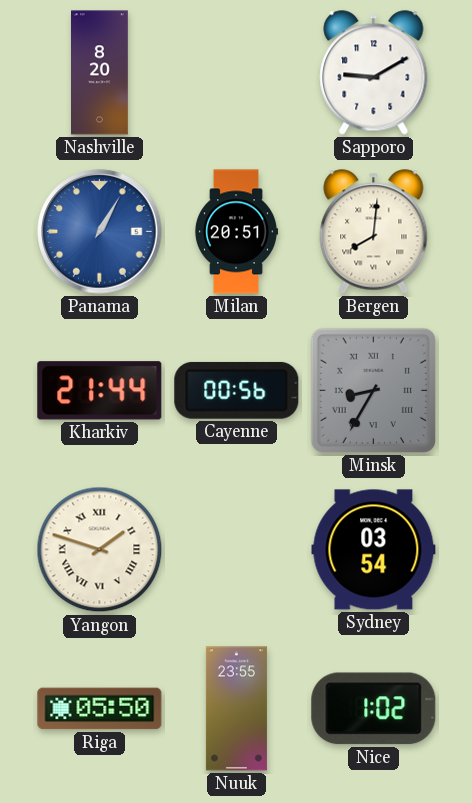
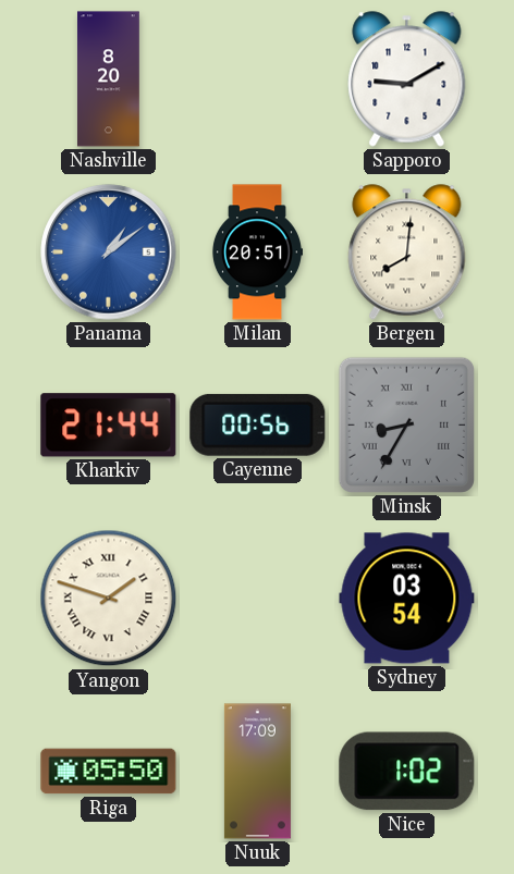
Panama: 1:05 -> 1:09 (109, 253)
Nuuk: 23:55 -> 17:09 (257, 772)
